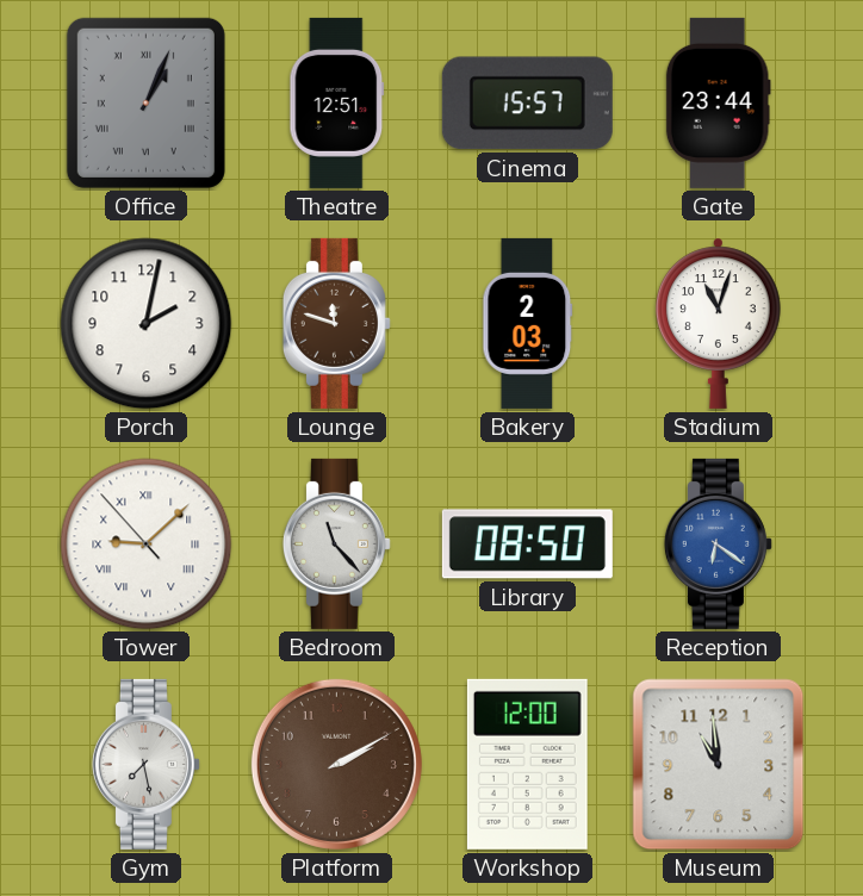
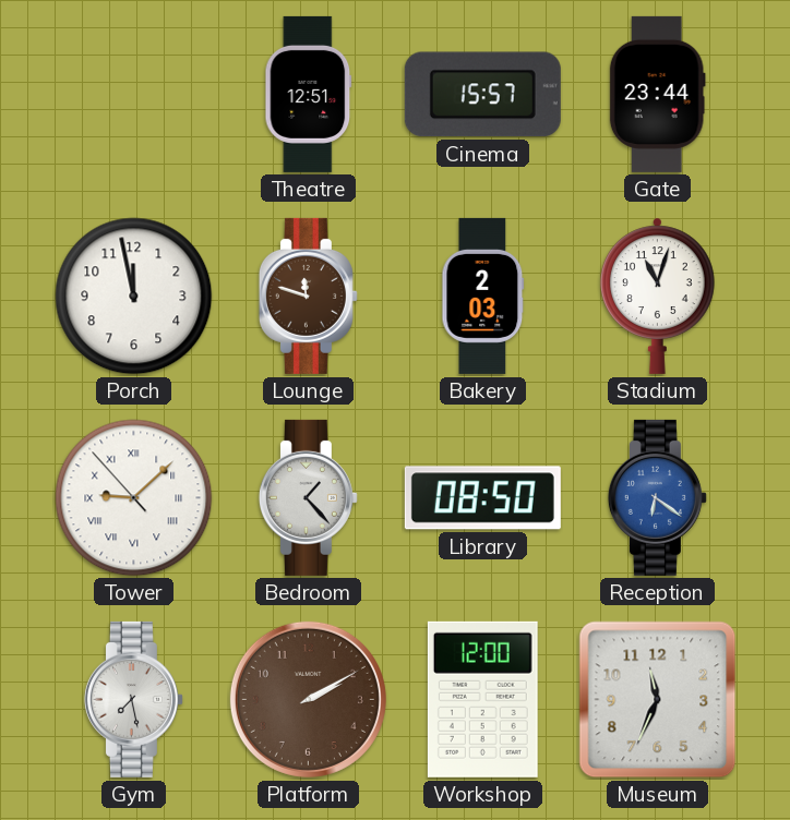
Office: 1:04 -> none (145, 102)
Porch: 2:02 -> 11:58 (134, 297)
Bedroom: 11:23 -> 1:23 (308, 497)
Museum: 10:59 -> 11:34 (658, 700)
